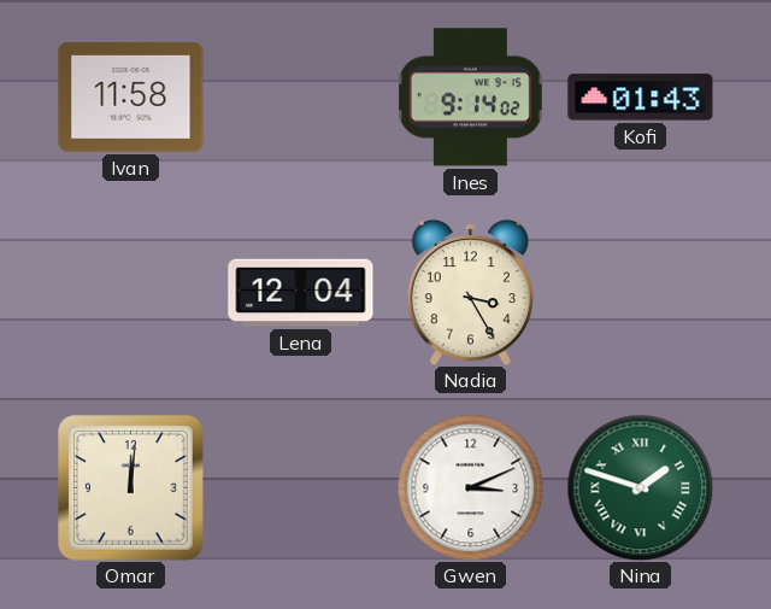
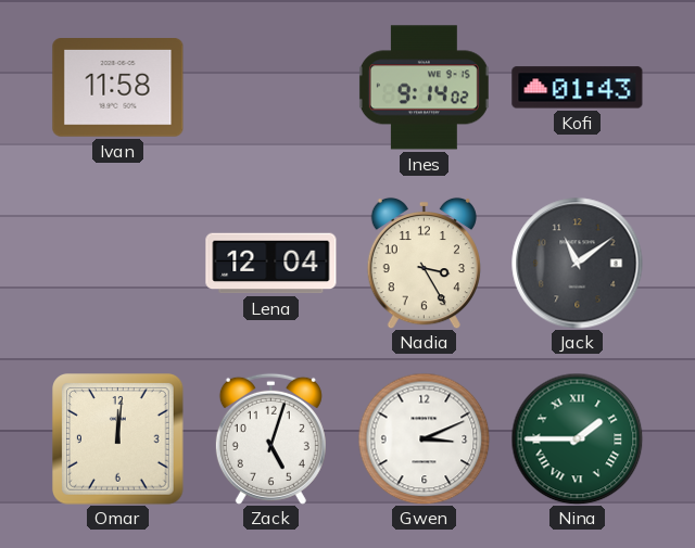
Jack: none -> 11:09 (578, 264)
Zack: none -> 5:03 (270, 438)
Nina: 1:48 -> 1:45 (577, 438)
